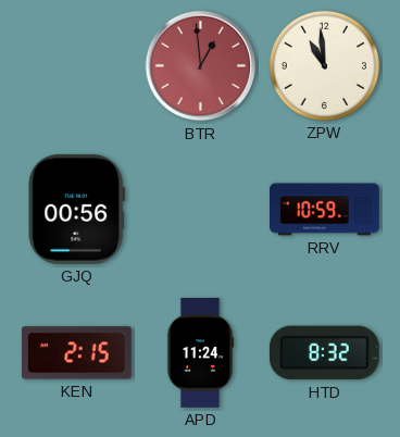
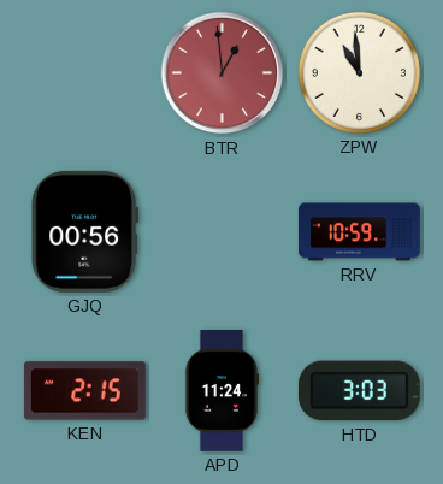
HTD: 8:32 -> 3:03 (359, 391)
